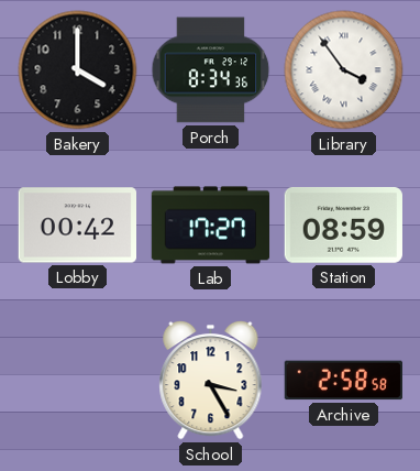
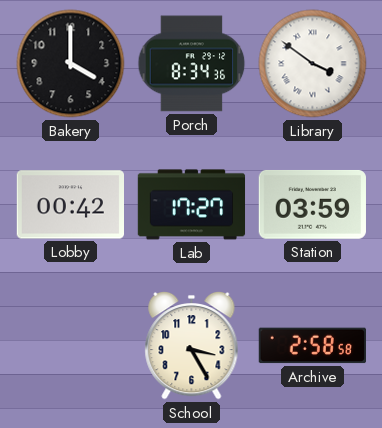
Library: 3:54 -> 3:51 (313, 64)
Station: 08:59 -> 03:59 (312, 205)
